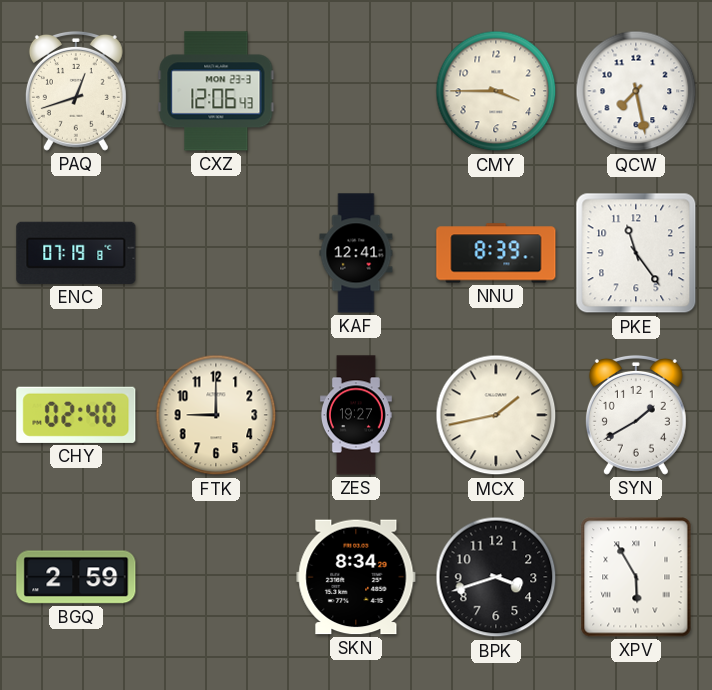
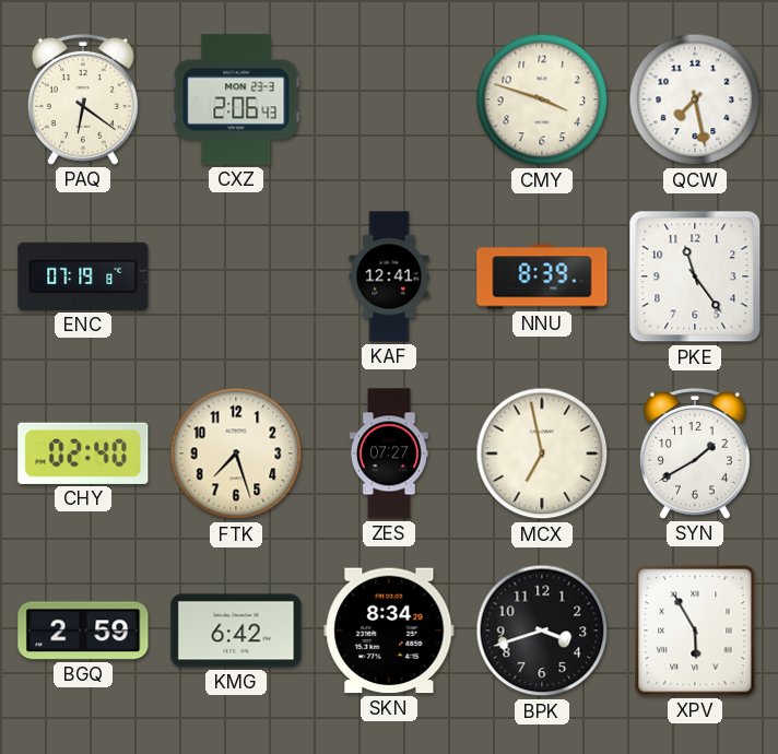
PAQ: 12:42 -> 6:21 (83, 99)
CXZ: 12:06 -> 2:06 (236, 99)
CMY: 3:45 -> 3:48 (542, 99)
FTK: 9:00 -> 7:27 (236, 453)
ZES: 19:27 -> 07:27 (389, 453)
MCX: 1:43 -> 6:58 (542, 453)
KMG: none -> 6:42 (236, 631)
